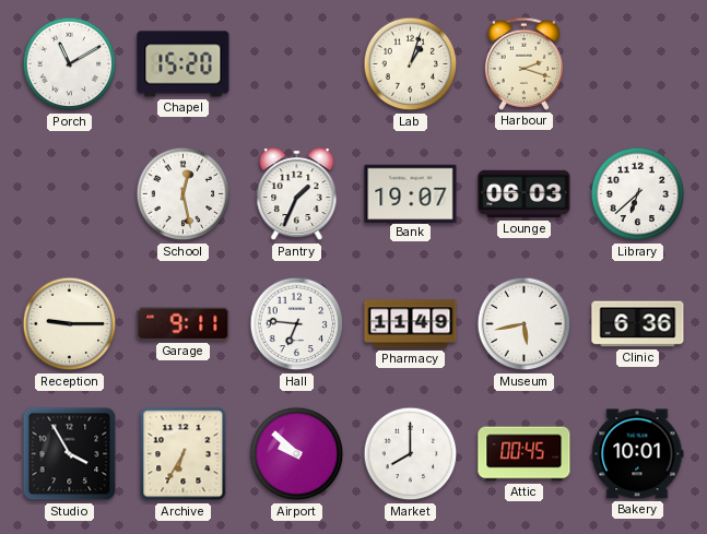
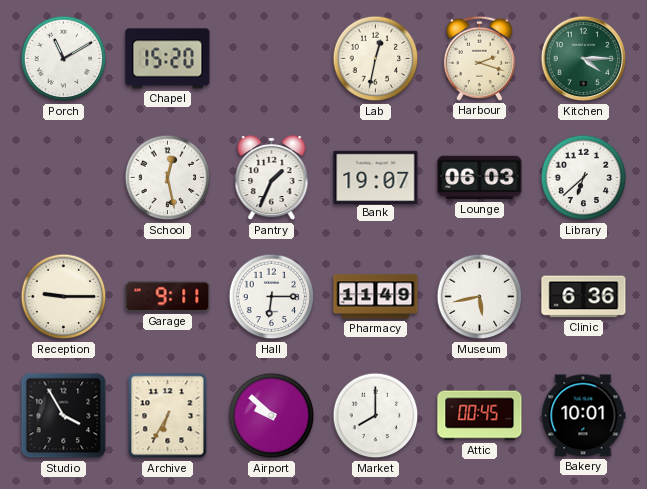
Lab: 1:03 -> 12:32 (376, 59)
Kitchen: none -> 4:15 (584, 59)
Hall: 6:46 -> 6:15 (272, 297)
